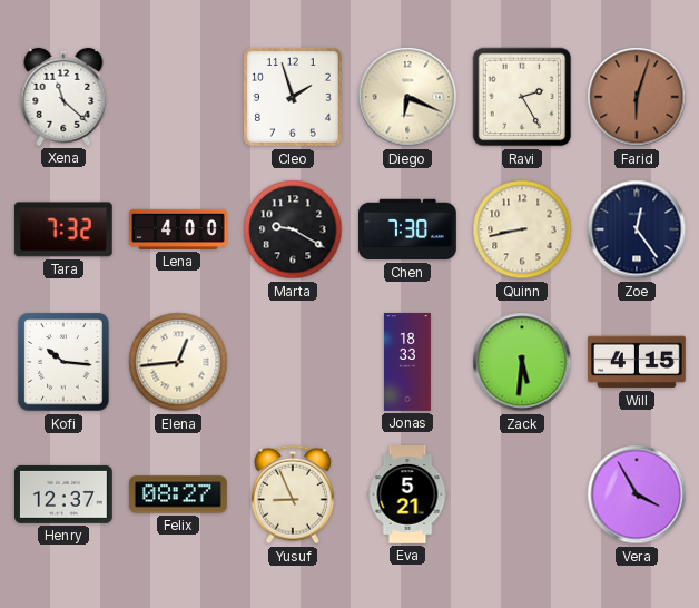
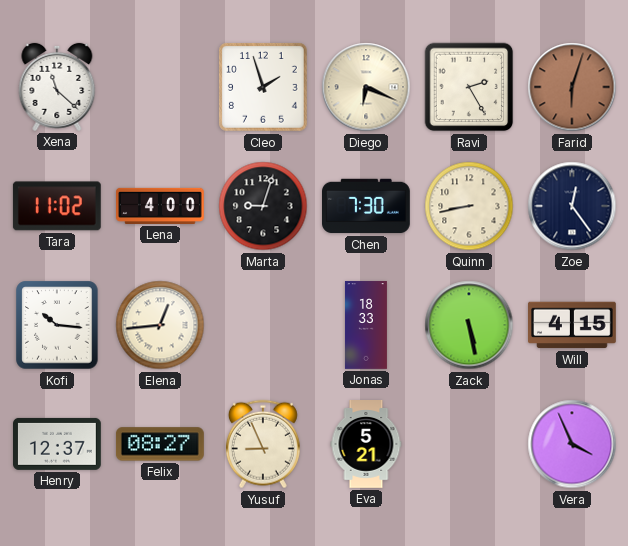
Tara: 7:32 -> 11:02 (57, 206)
Marta: 9:20 -> 9:03 (263, 206)
Zack: 5:31 -> 5:28 (469, 325)
Vera: 3:55 -> 3:56 (572, 444)
